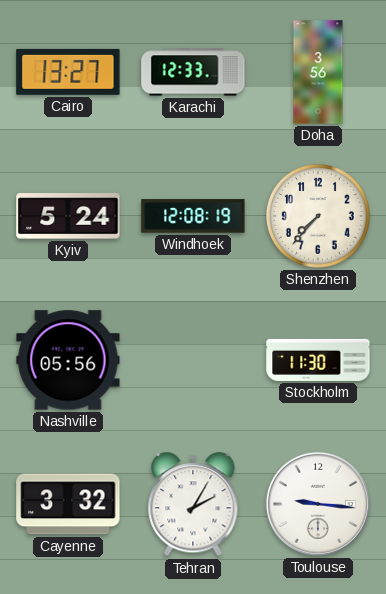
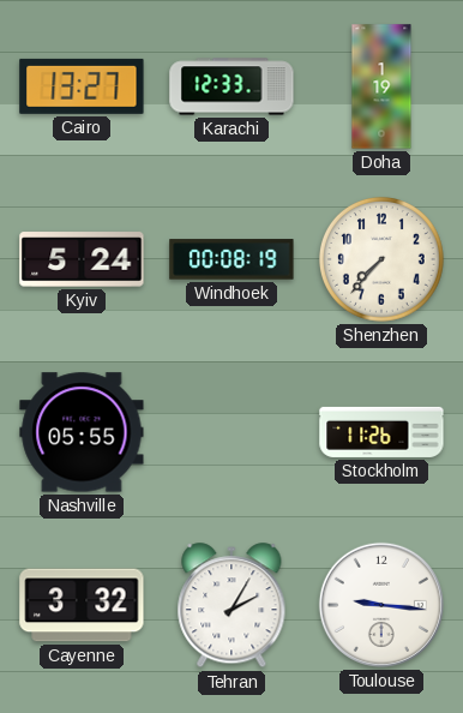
Doha: 3:56 -> 1:19 (381, 86)
Windhoek: 12:08 -> 00:08 (231, 259)
Nashville: 05:56 -> 05:55 (82, 432)
Stockholm: 11:30 -> 11:26 (381, 432)
